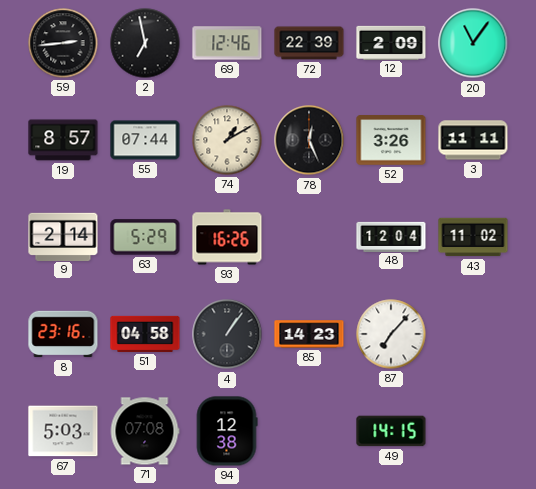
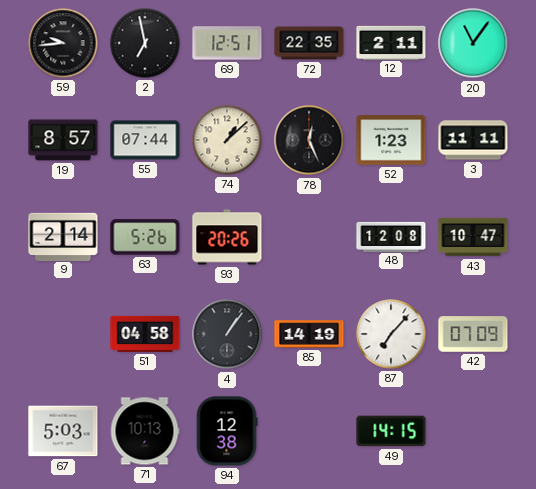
59: 2:44 -> 9:44 (63, 43)
69: 12:46 -> 12:51 (227, 43)
72: 22:39 -> 22:35 (309, 43)
12: 2:09 -> 2:11 (391, 42)
74: 1:10 -> 1:08 (227, 140)
52: 3:26 -> 1:23 (391, 140)
63: 5:29 -> 5:26 (145, 237)
93: 16:26 -> 20:26 (227, 237)
48: 12:04 -> 12:08 (391, 236)
43: 11:02 -> 10:47 (473, 237)
8: 23:16 -> none (63, 334)
85: 14:23 -> 14:19 (309, 334)
42: none -> 07:09 (473, 334)
71: 07:08 -> 10:13 (145, 431)
